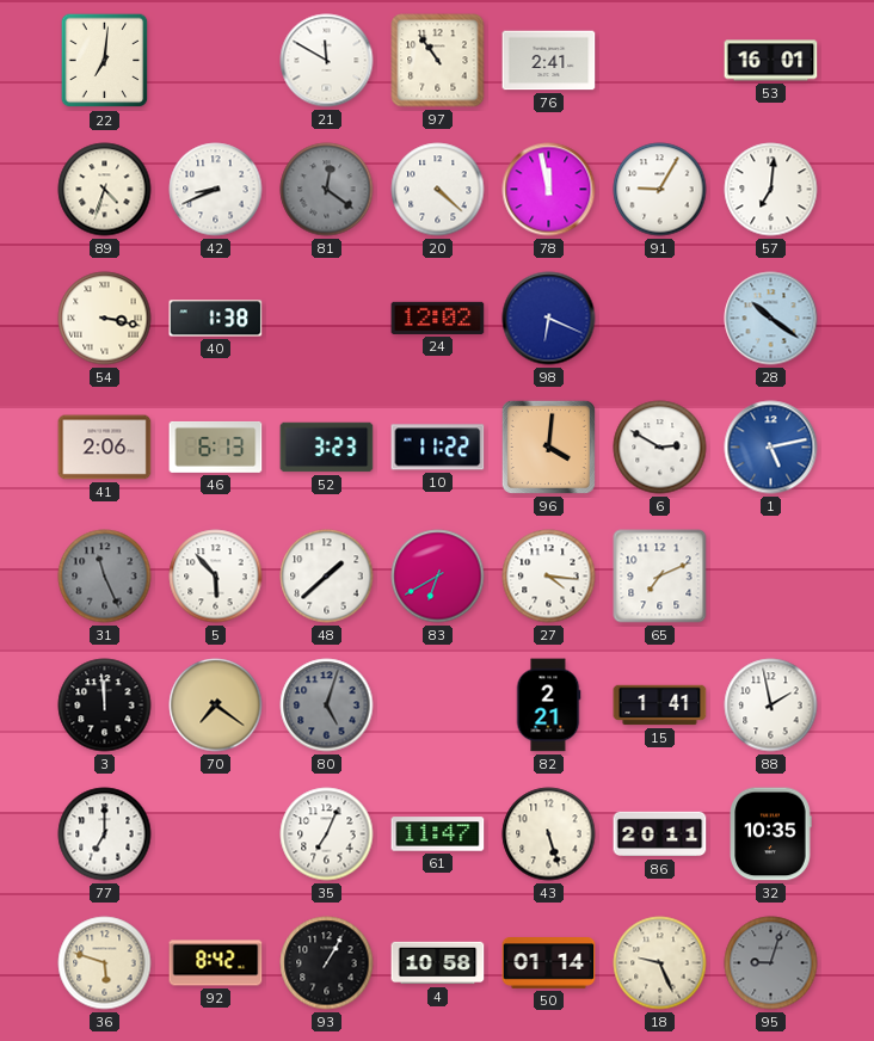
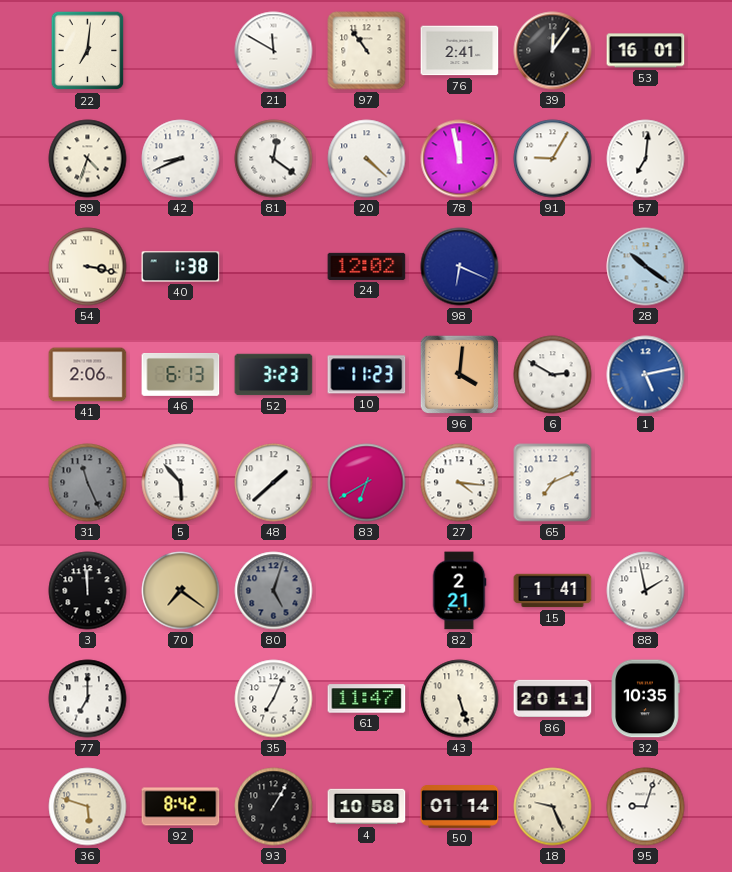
39: none -> 12:06 (553, 51)
81 dial: grey -> white (274, 159)
10: 11:22 -> 11:23 (367, 375)
95 dial: grey -> white (646, 807)
